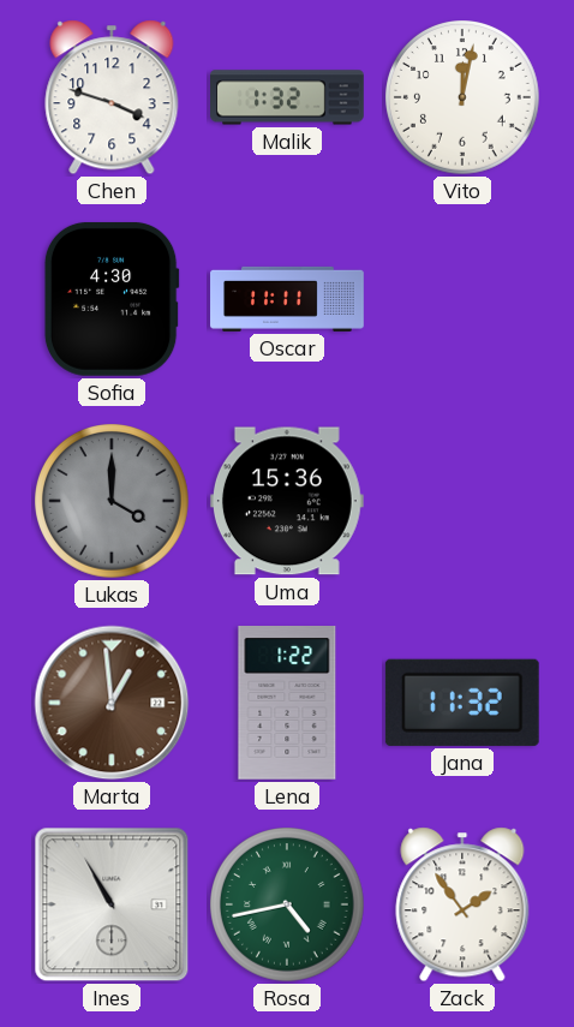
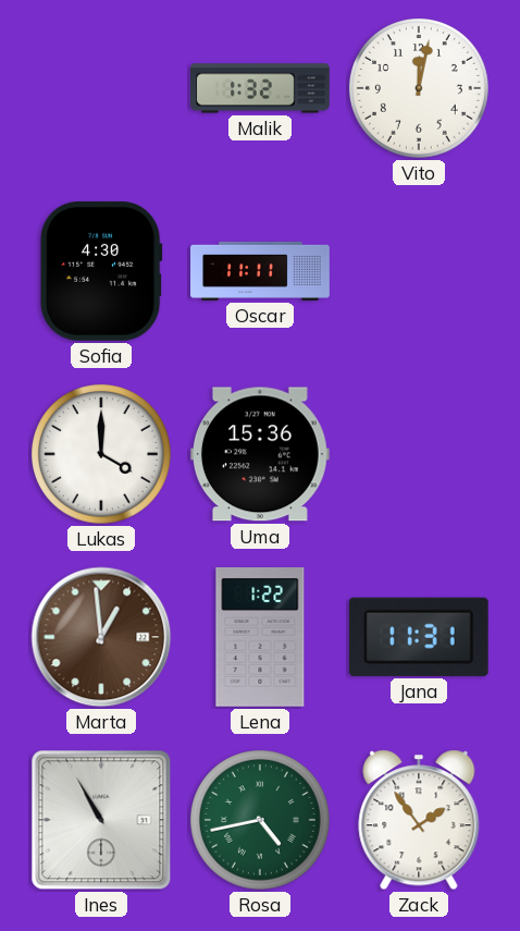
Chen: 3:48 -> none (112, 97)
Lukas dial: grey -> white (102, 455)
Jana: 11:32 -> 11:31 (419, 637)
